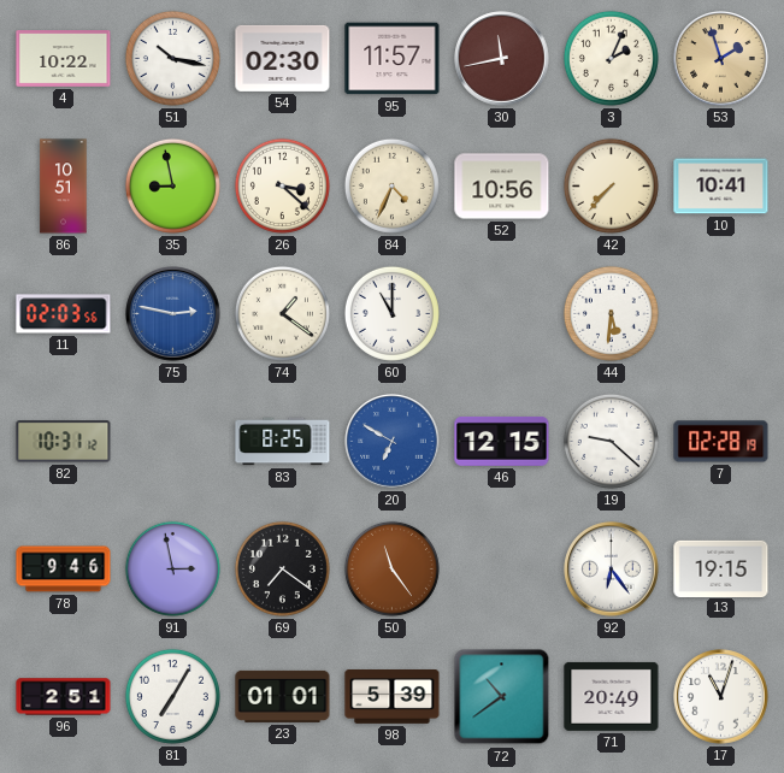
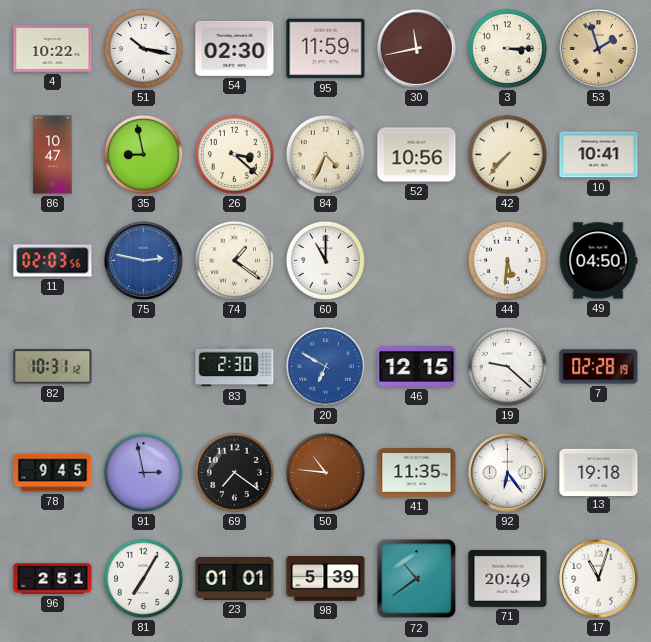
95: 11:57 -> 11:59 (326, 49)
3: 2:04 -> 3:15 (507, 48)
86: 10:51 -> 10:47 (53, 155)
49: none -> 04:50 (598, 261)
83: 8:25 -> 2:30 (235, 367)
78: 9:46 -> 9:45 (53, 473)
50: 11:24 -> 10:46 (325, 472)
41: none -> 11:35 (417, 472)
13: 19:15 -> 19:18 (599, 472)
